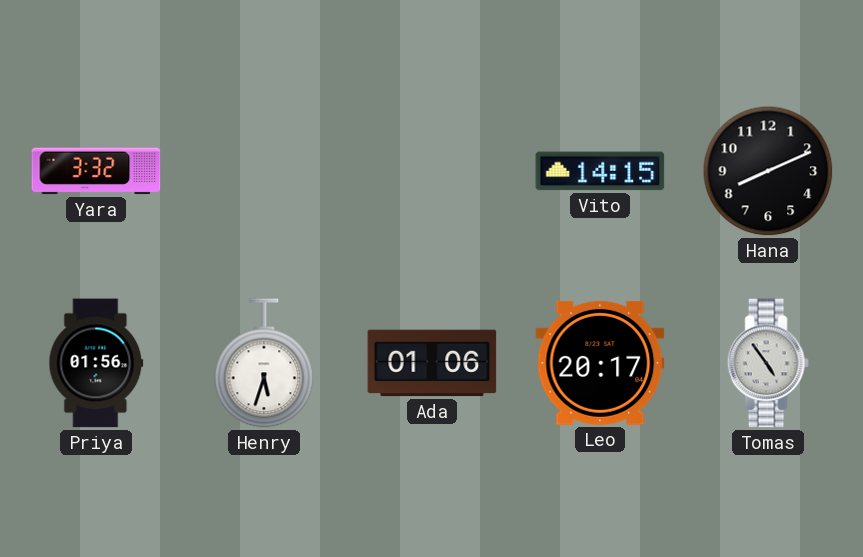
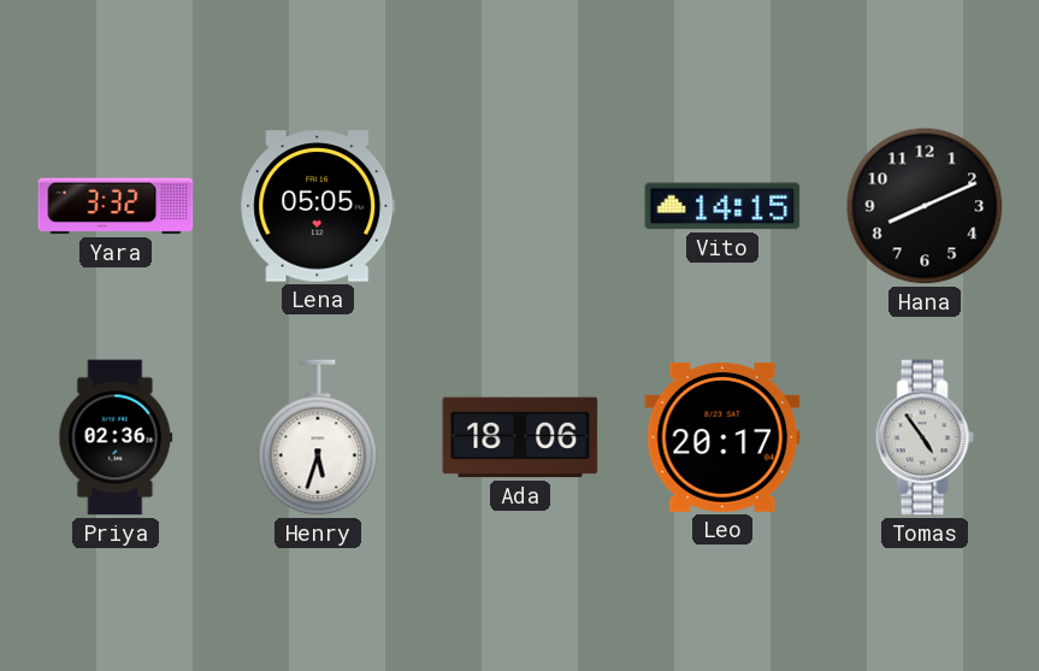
Lena: none -> 05:05 (318, 206)
Priya: 01:56 -> 02:36 (116, 437)
Ada: 01:06 -> 18:06 (520, 437)
